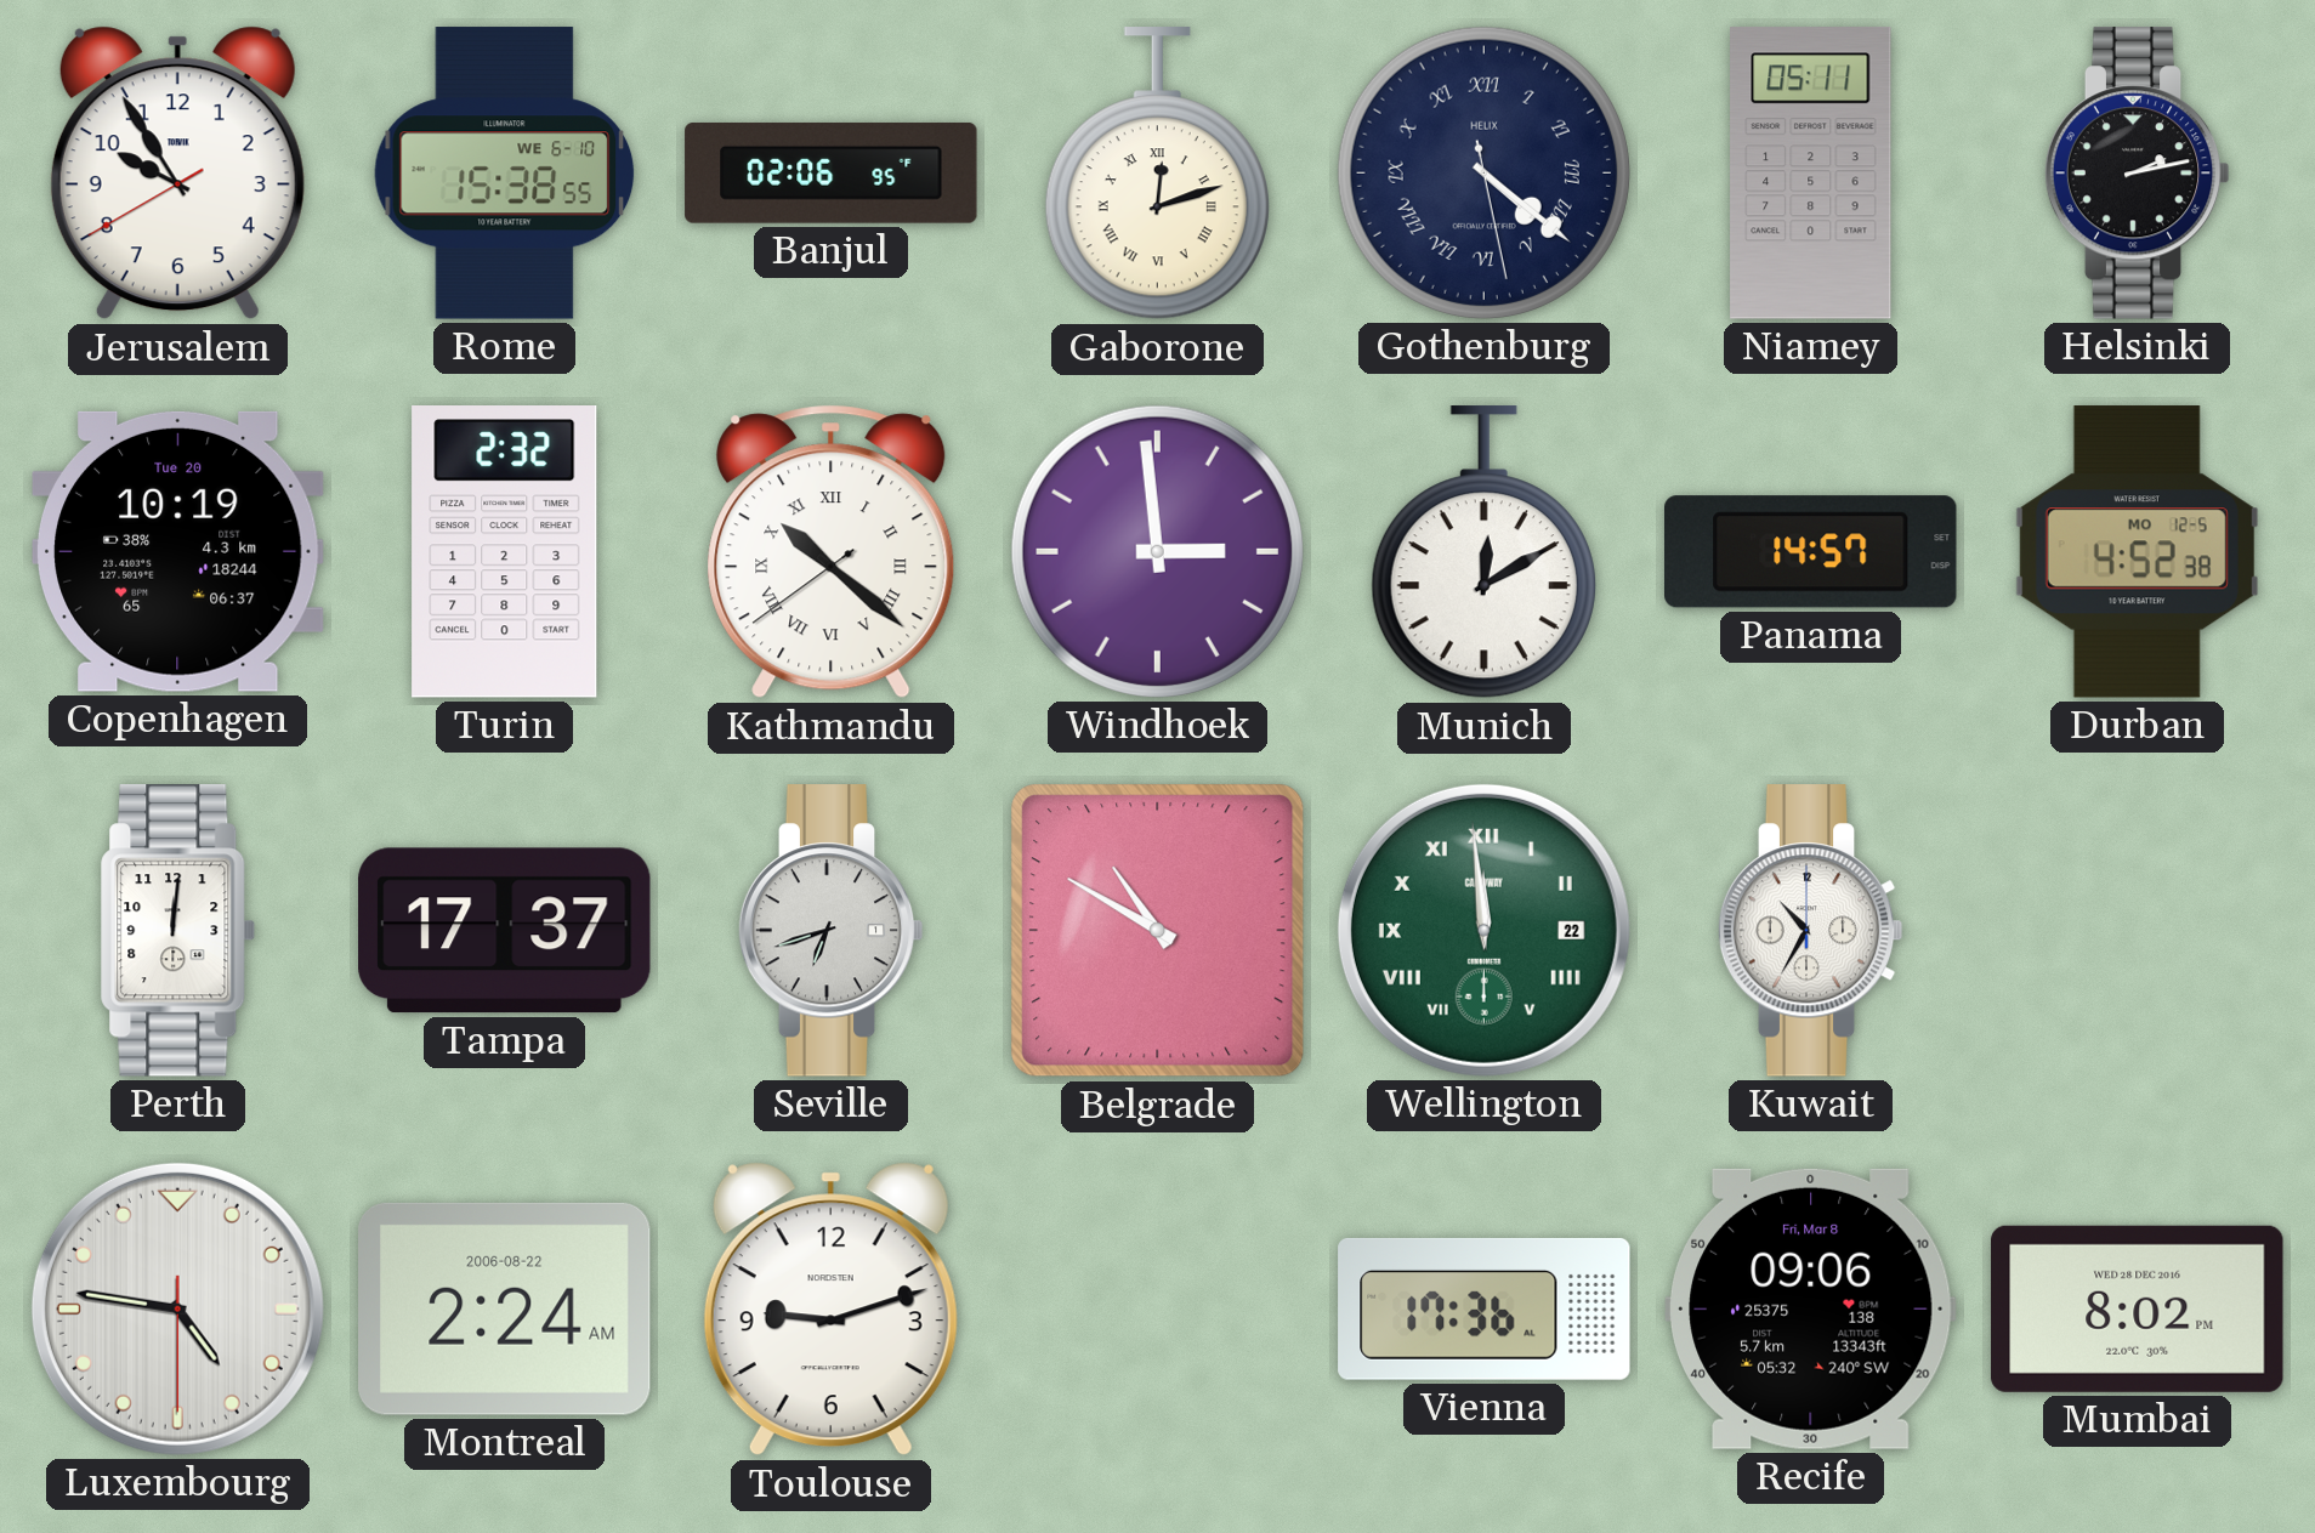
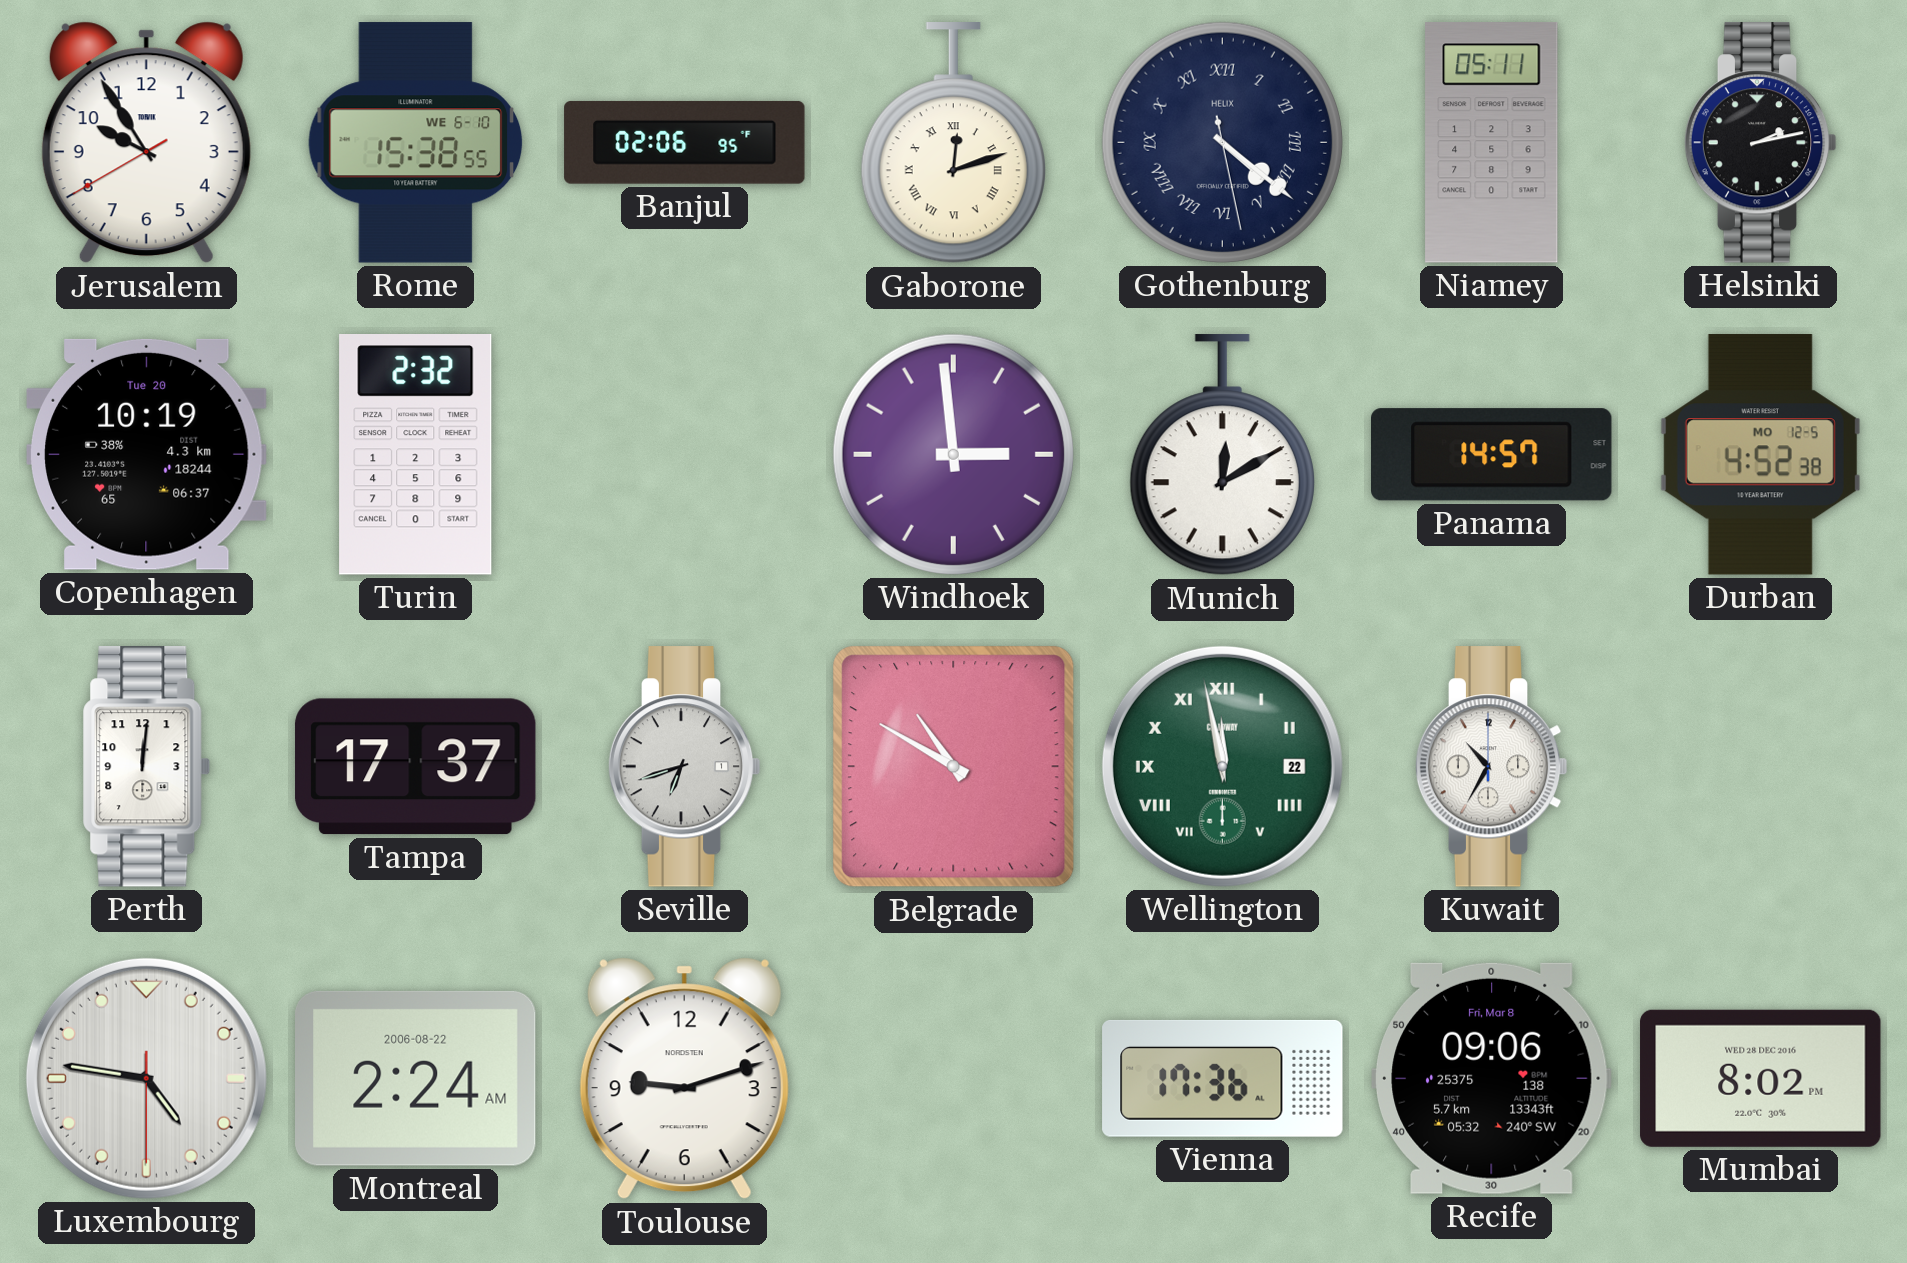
Kathmandu: 10:21 -> none (832, 552)
Wellington: 11:59 -> 11:58 (1222, 766)
